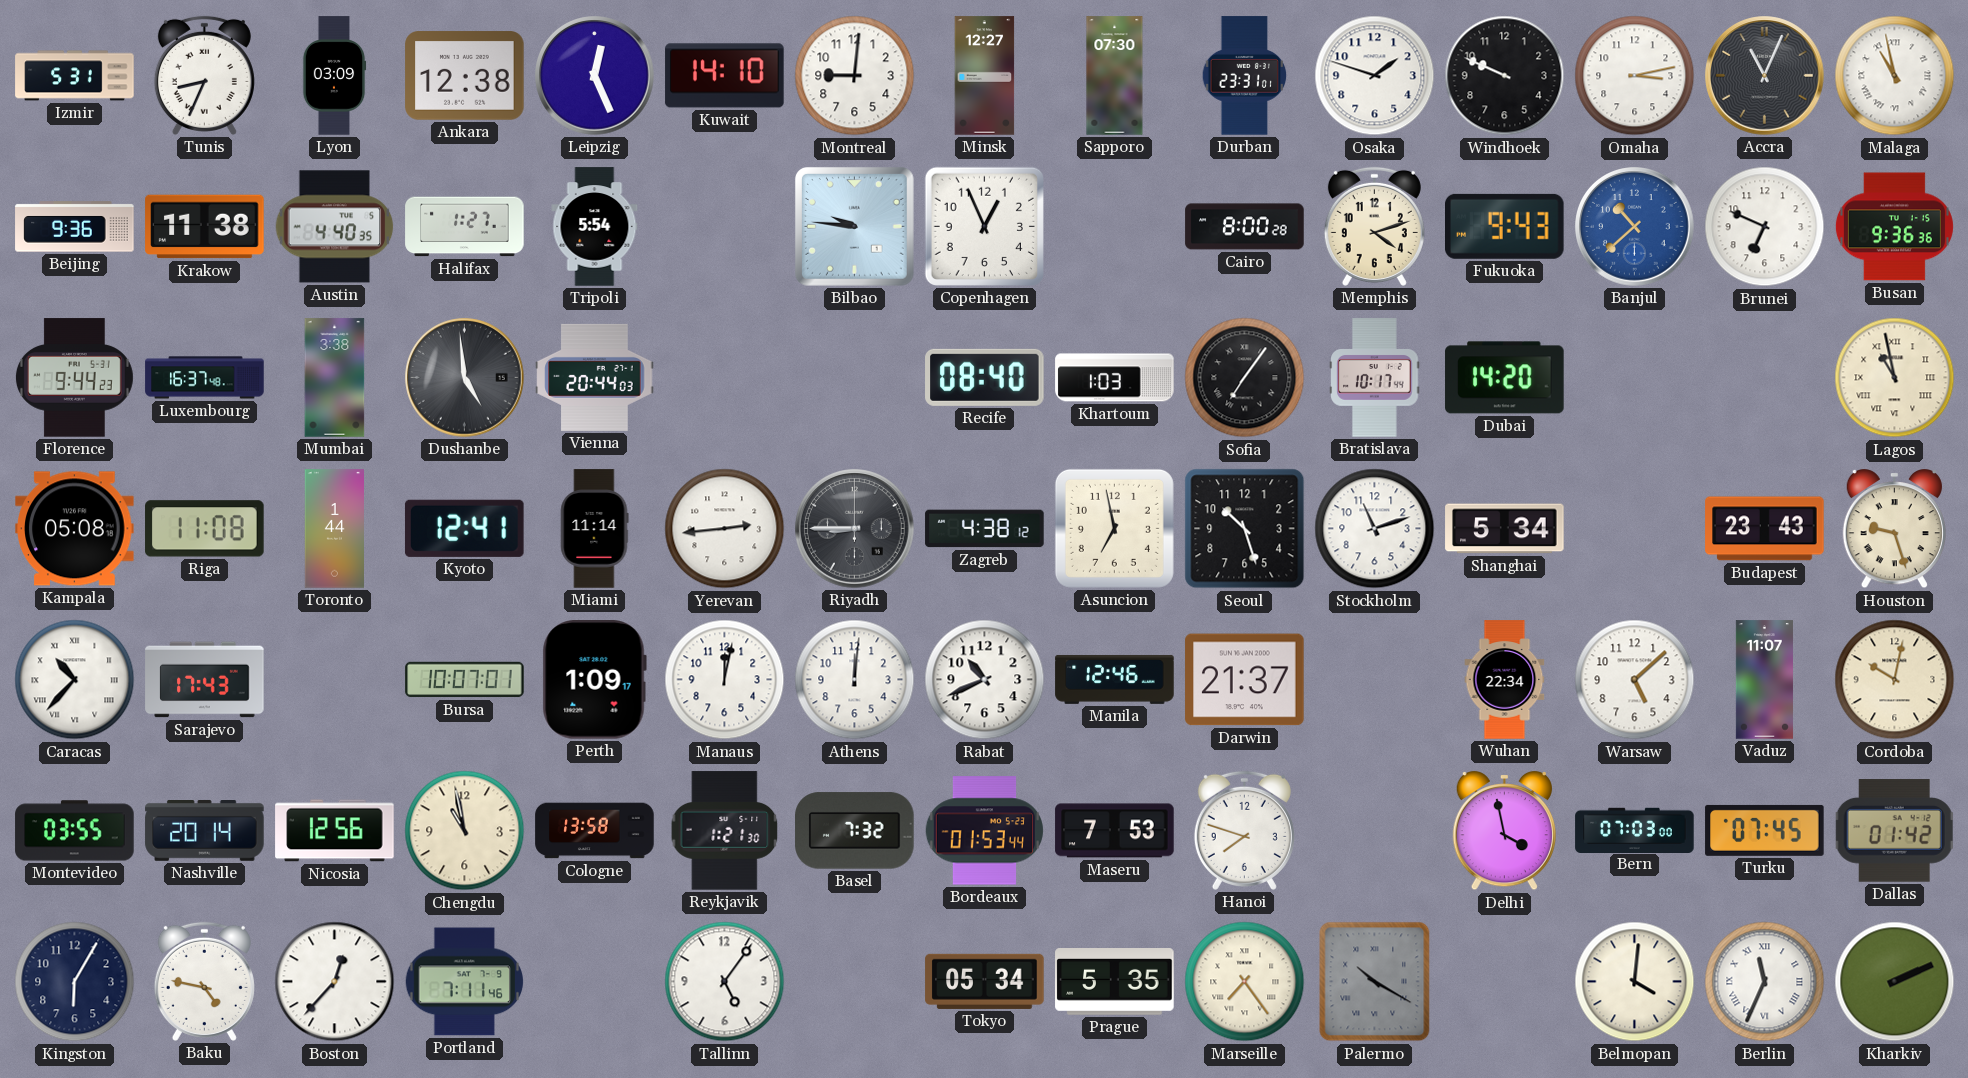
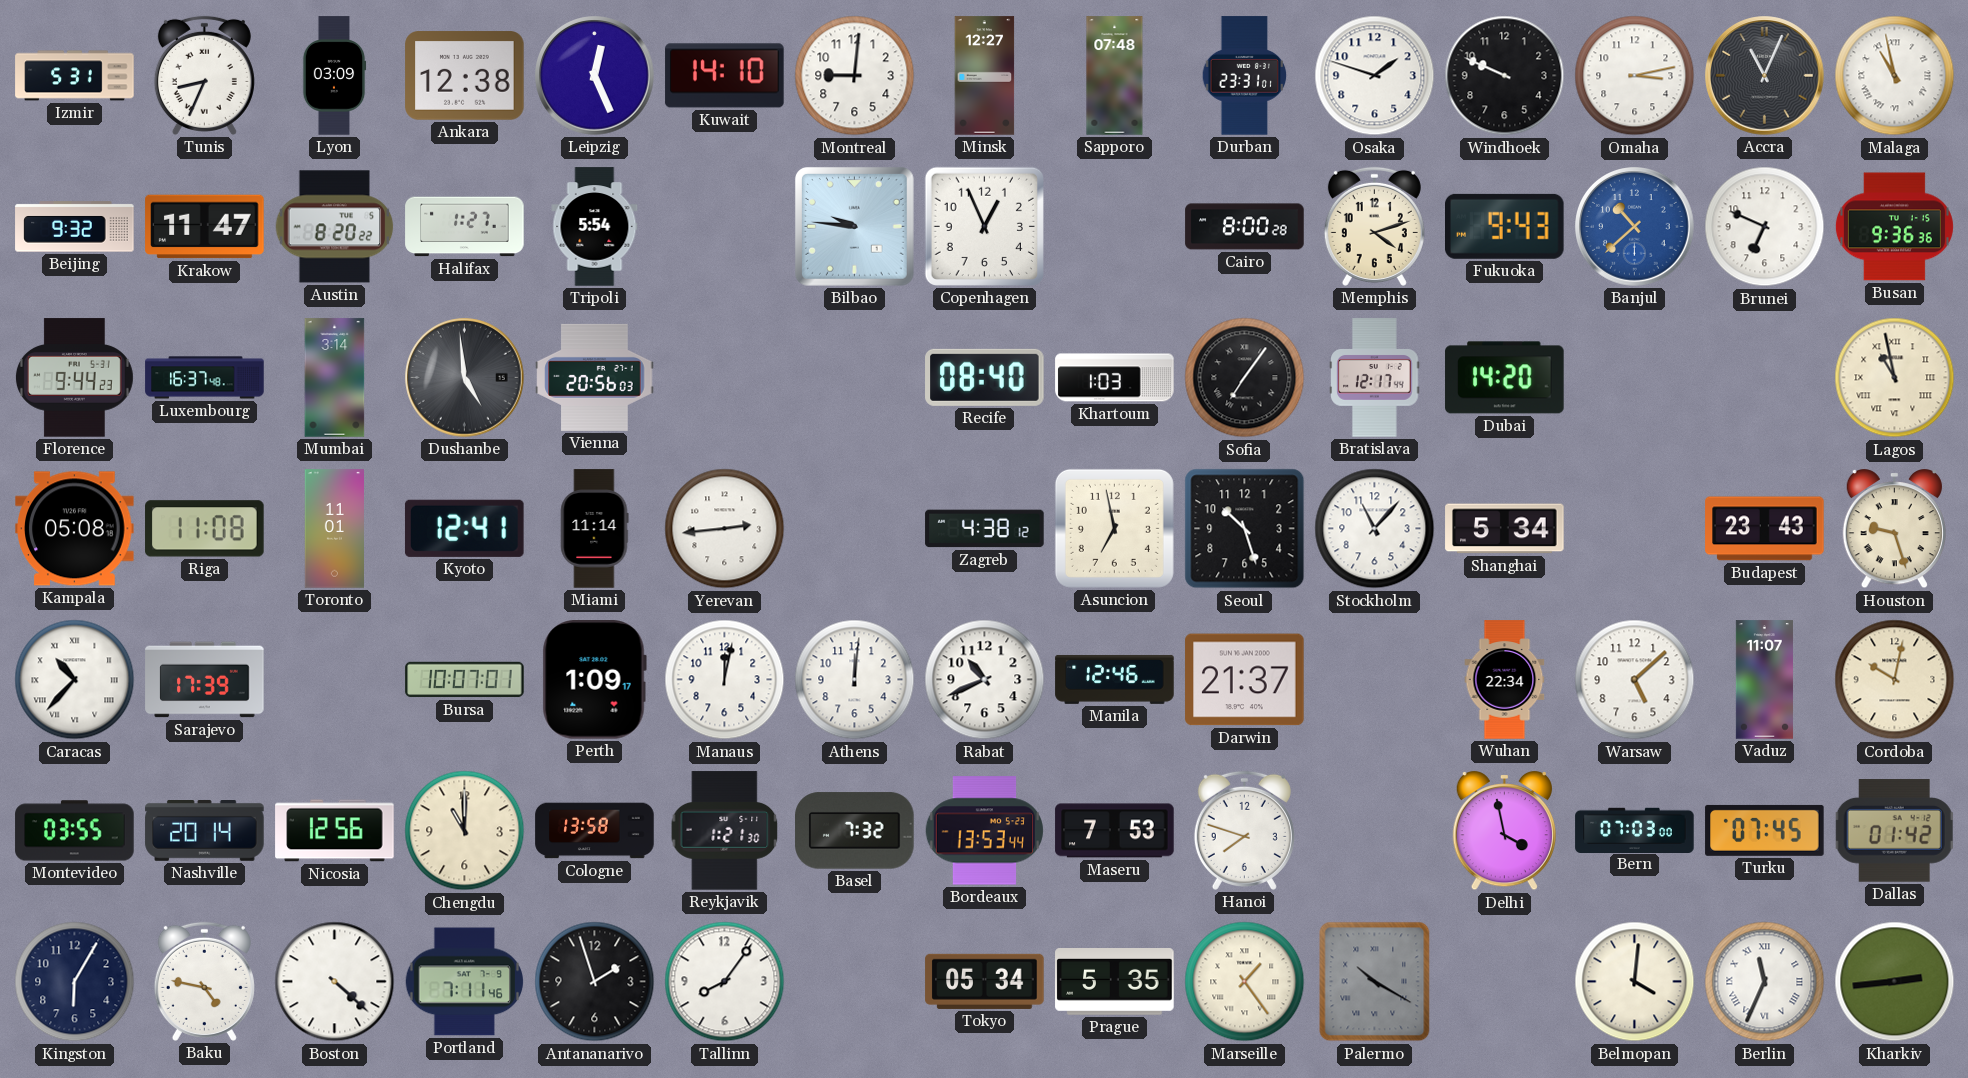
Sapporo: 07:30 -> 07:48 (1115, 76)
Beijing: 9:36 -> 9:32 (75, 227)
Krakow: 11:38 -> 11:47 (205, 227)
Austin: 4:40 -> 8:20 (335, 227)
Mumbai: 3:38 -> 3:14 (335, 378)
Vienna: 20:44 -> 20:56 (595, 377)
Bratislava: 10:17 -> 12:17 (1375, 378)
Toronto: 1:44 -> 11:01 (334, 529)
Riyadh: 8:45 -> none (855, 529)
Stockholm: 11:12 -> 11:07 (1375, 529)
Sarajevo: 17:43 -> 17:39 (205, 680)
Chengdu: 10:58 -> 11:00 (465, 831)
Bordeaux: 01:53 -> 13:53 (984, 831)
Boston: 12:37 -> 4:22 (335, 982)
Antananarivo: none -> 1:57 (595, 982)
Tallinn: 5:06 -> 8:06 (725, 982)
Marseille: 7:24 -> 1:24 (1245, 982)
Kharkiv: 2:11 -> 2:44 (1895, 982)
